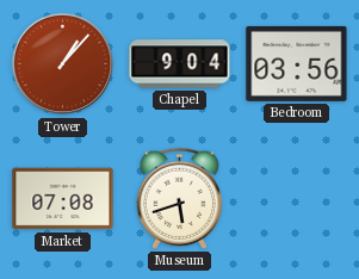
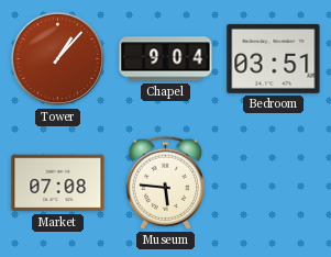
Bedroom: 03:56 -> 03:51 (274, 58)
Museum: 5:42 -> 5:46 (165, 182)
